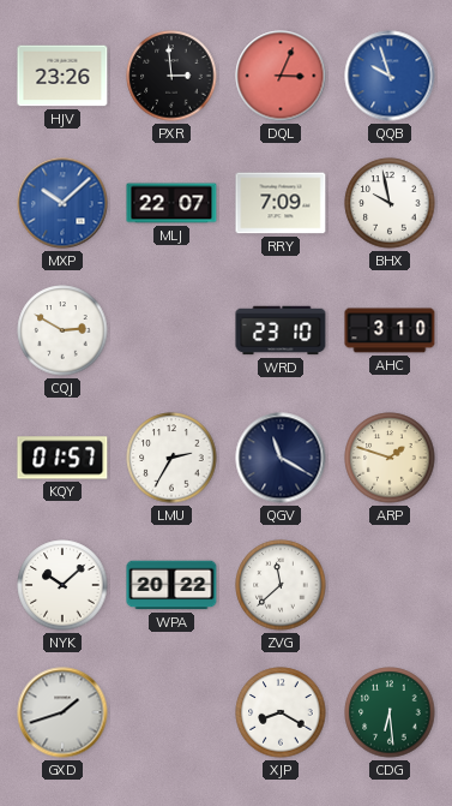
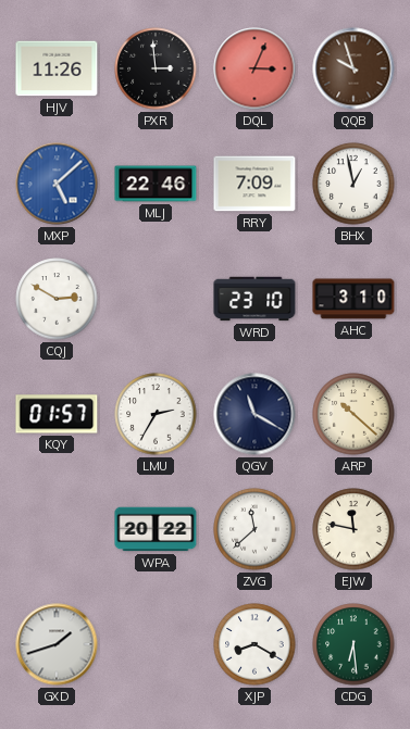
HJV: 23:26 -> 11:26 (57, 68)
QQB dial: blue -> brown (353, 68)
MXP: 10:08 -> 5:08 (57, 184)
MLJ: 22:07 -> 22:46 (156, 184)
BHX: 9:58 -> 12:58 (353, 184)
ARP: 1:48 -> 10:22 (353, 414)
NYK: 10:08 -> none (62, 585)
EJW: none -> 11:47 (353, 529)
